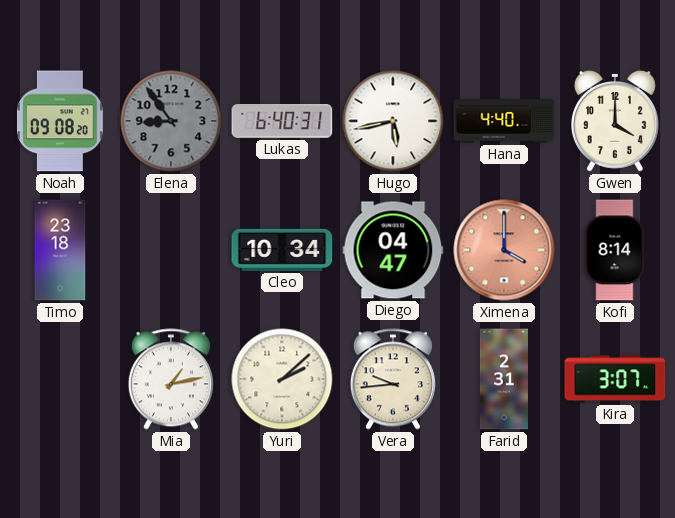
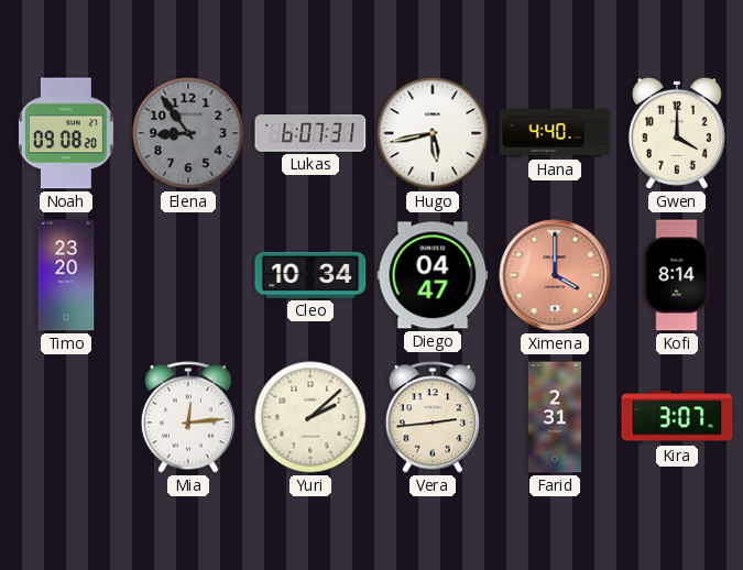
Lukas: 6:40 -> 6:07 (310, 133)
Timo: 23:18 -> 23:20 (66, 275)
Mia: 1:13 -> 12:14 (188, 417)
Vera: 9:44 -> 2:44 (433, 417)
